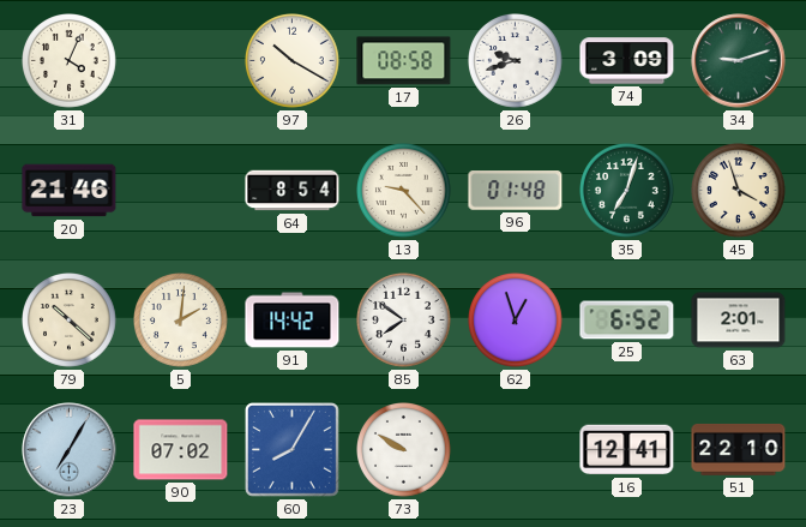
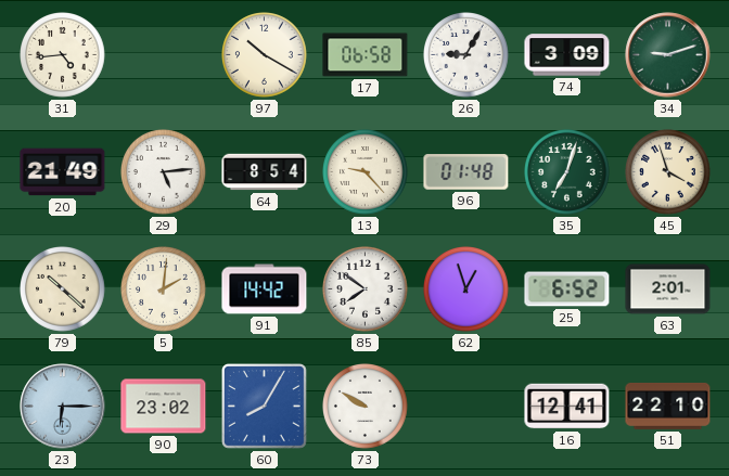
31: 4:04 -> 4:44 (63, 55)
17: 08:58 -> 06:58 (366, 55)
26: 9:42 -> 9:05 (466, 55)
20: 21:46 -> 21:49 (63, 172)
29: none -> 5:14 (164, 172)
23: 7:05 -> 6:15 (63, 407)
90: 07:02 -> 23:02 (164, 407)
